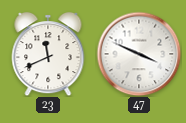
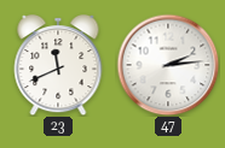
47: 3:49 -> 2:14 (168, 65)
